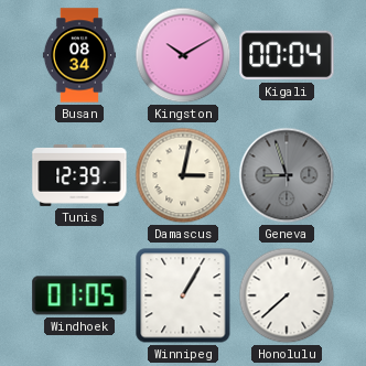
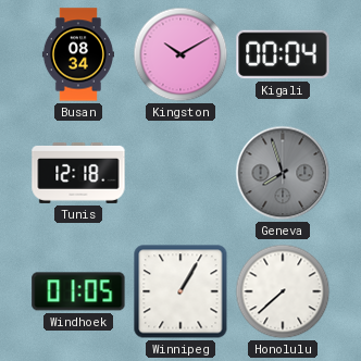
Tunis: 12:39 -> 12:18 (78, 173)
Damascus: 3:02 -> none (183, 175)
Geneva: 8:57 -> 7:57 (283, 173)
